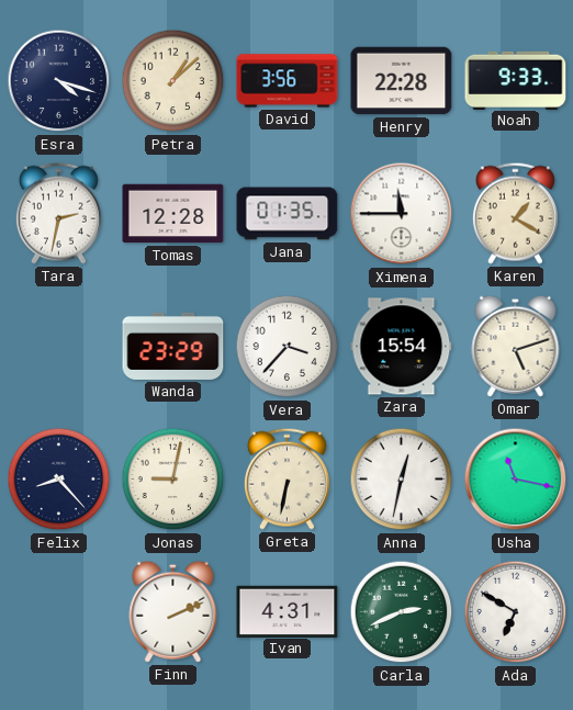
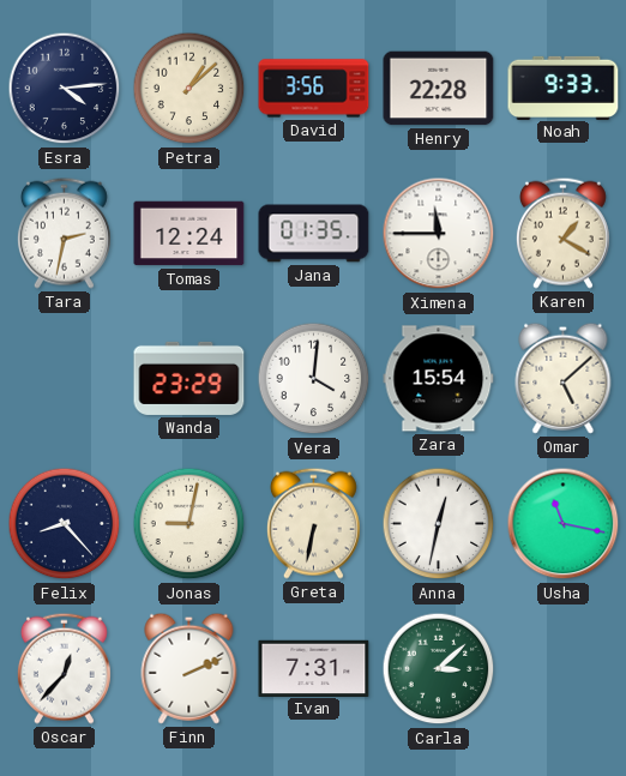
Esra: 4:18 -> 4:14 (65, 89)
Tomas: 12:28 -> 12:24 (189, 234)
Vera: 3:37 -> 4:01 (314, 379)
Omar: 5:12 -> 5:08 (564, 378)
Oscar: none -> 12:37 (64, 668)
Ivan: 4:31 -> 7:31 (314, 668)
Carla: 2:41 -> 3:08 (439, 669)
Ada: 6:50 -> none (516, 612)
